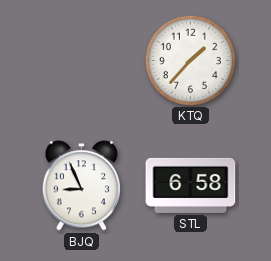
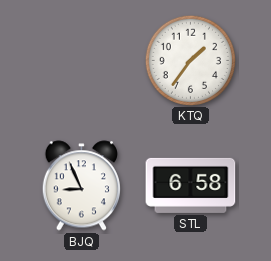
KTQ: 1:37 -> 1:36 (190, 60)
